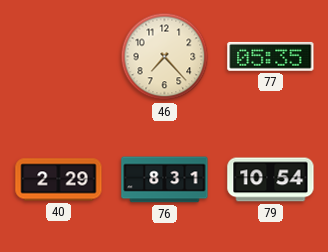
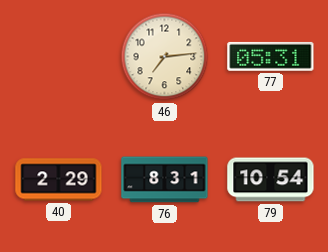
46: 7:23 -> 7:14 (165, 57)
77: 05:35 -> 05:31 (271, 56)
